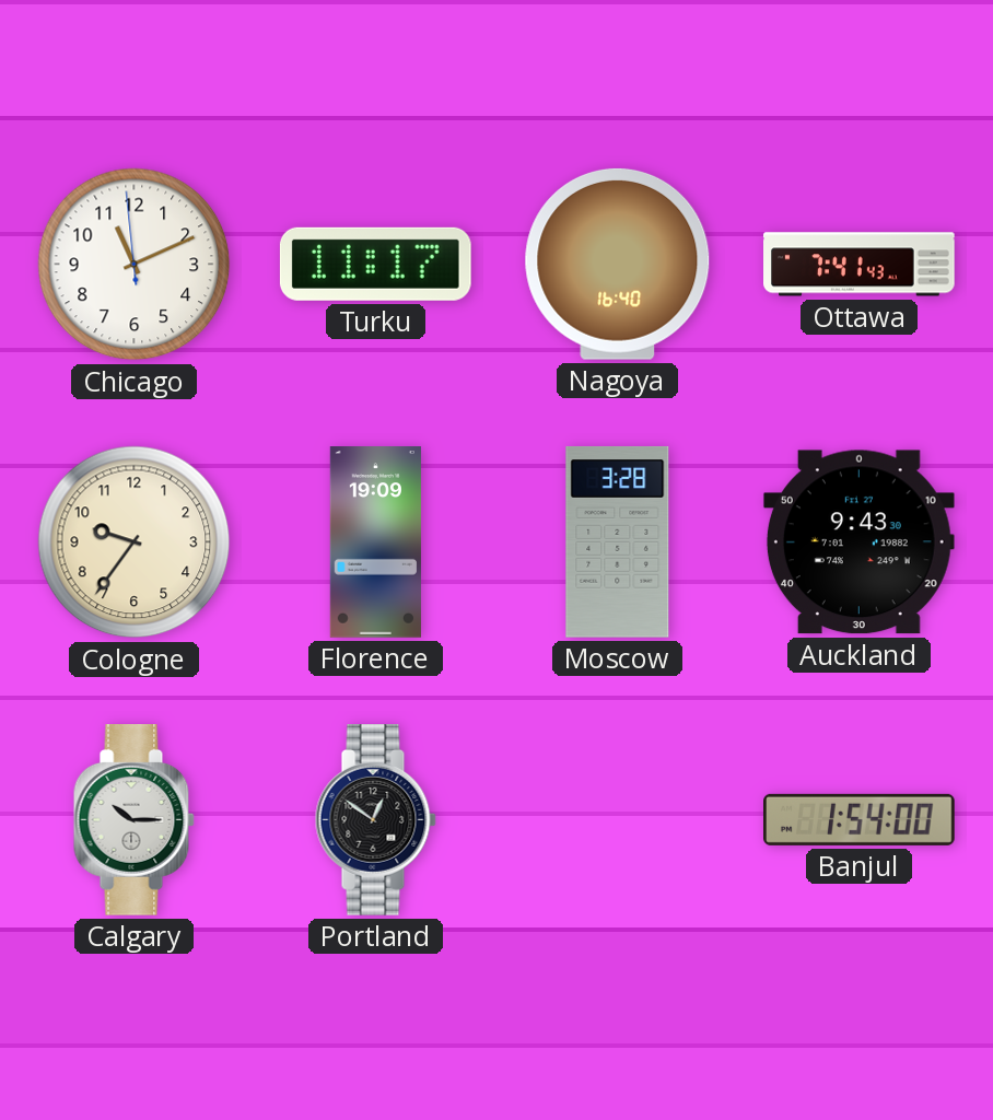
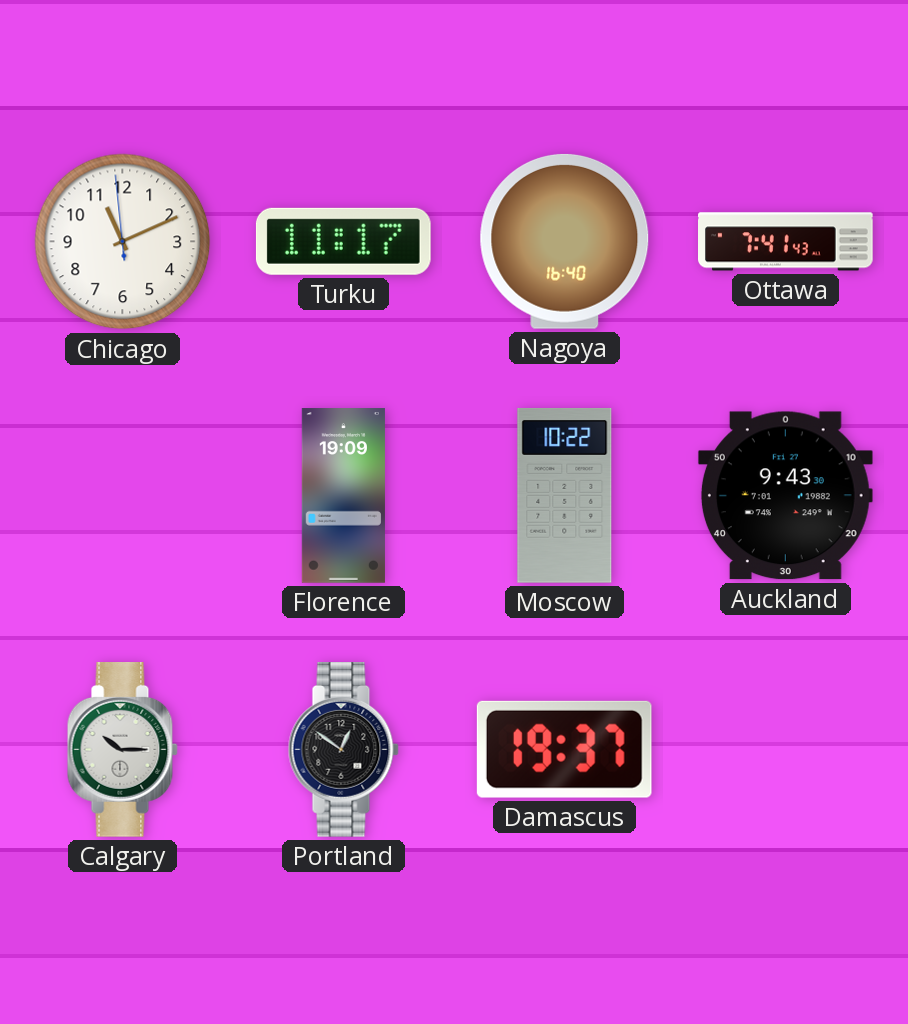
Cologne: 9:36 -> none (135, 542)
Moscow: 3:28 -> 10:22 (565, 495)
Damascus: none -> 19:37 (564, 749)
Banjul: 1:54 -> none (860, 819)
